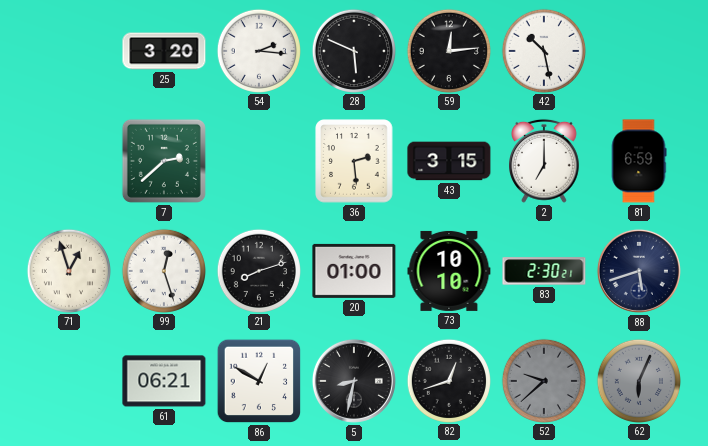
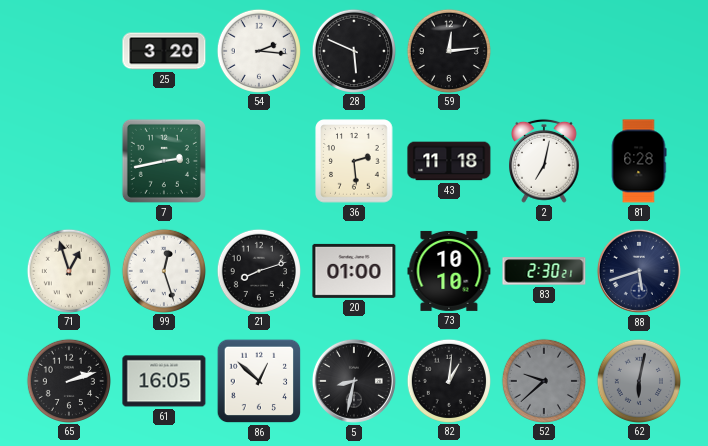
42: 10:28 -> none (543, 50)
7: 2:38 -> 2:43 (164, 161)
43: 3:15 -> 11:18 (449, 161)
2: 7:00 -> 7:02 (545, 161)
81: 6:59 -> 6:28 (639, 161)
65: none -> 2:12 (68, 380)
61: 06:21 -> 16:05 (164, 381)
86: 12:50 -> 12:52 (259, 381)
82: 12:42 -> 1:01 (448, 380)
62: 6:04 -> 6:02 (638, 380)
